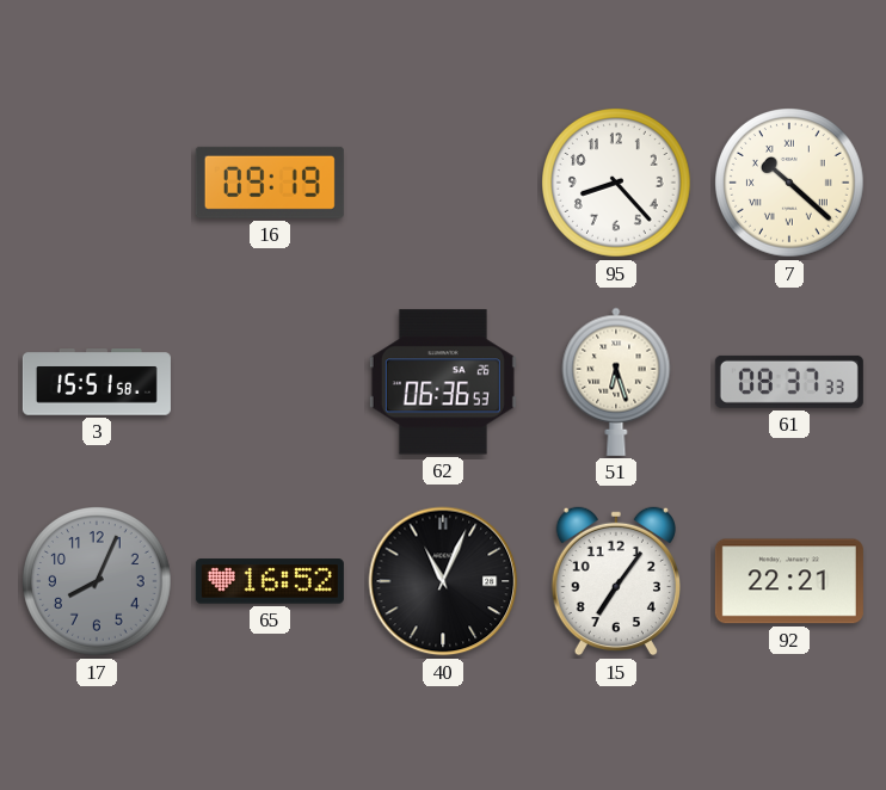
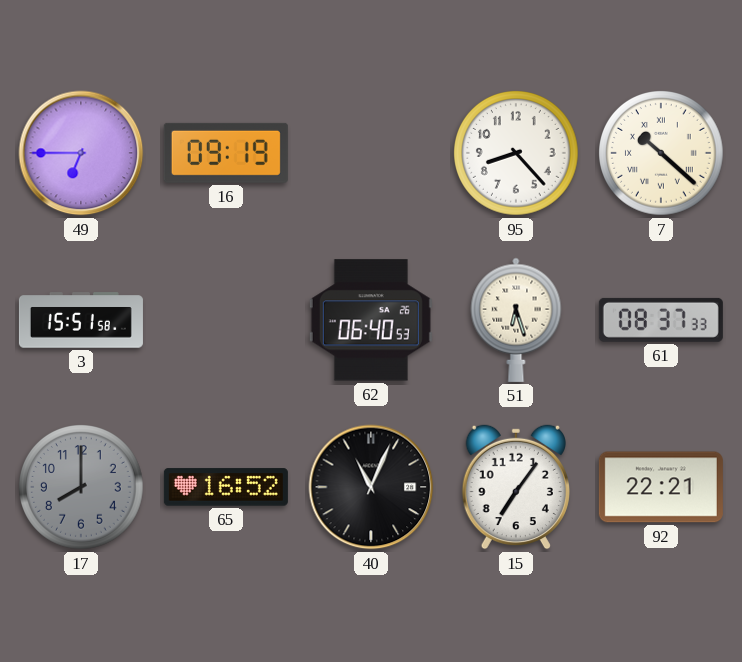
49: none -> 6:45 (81, 153)
62: 06:36 -> 06:40 (371, 320)
17: 8:04 -> 8:00 (82, 488)
